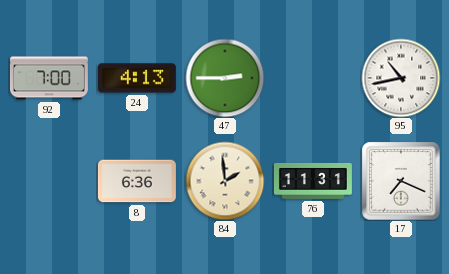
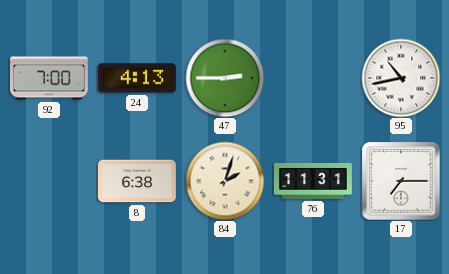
8: 6:36 -> 6:38 (137, 181)
84: 1:59 -> 2:03 (225, 181)
17: 7:19 -> 7:15 (401, 181)
